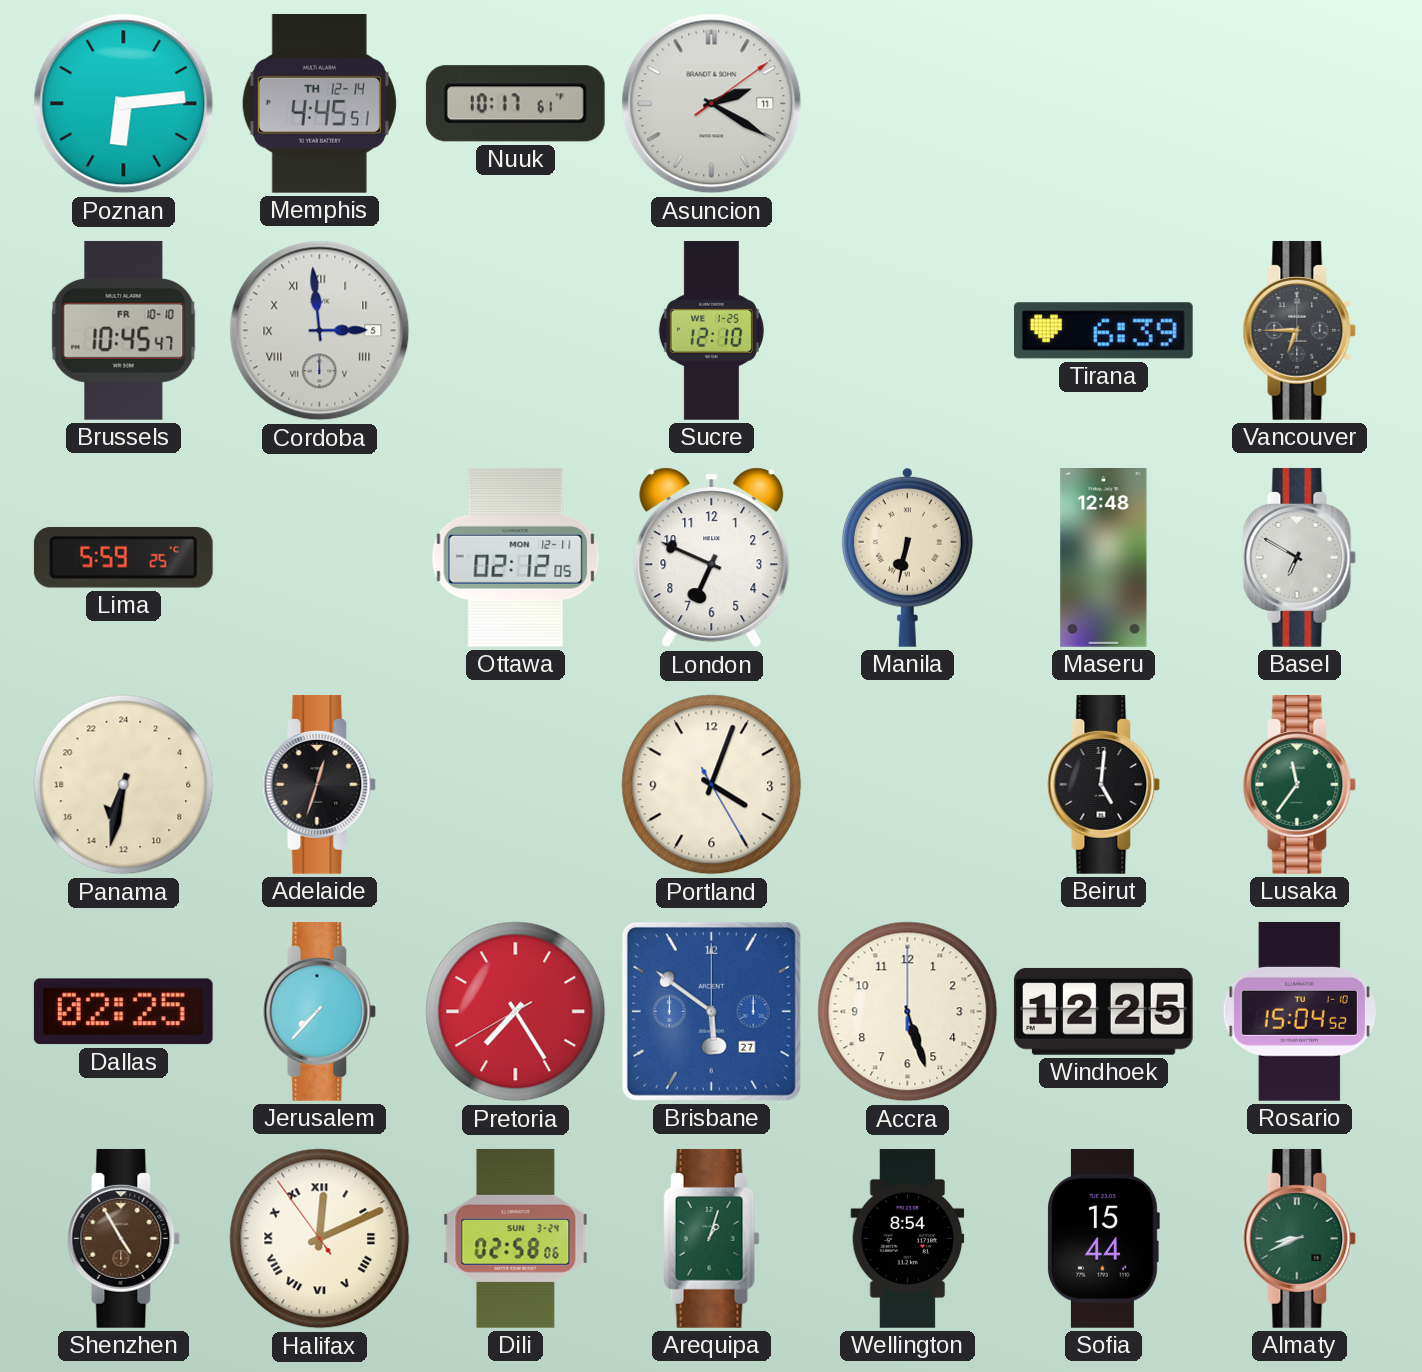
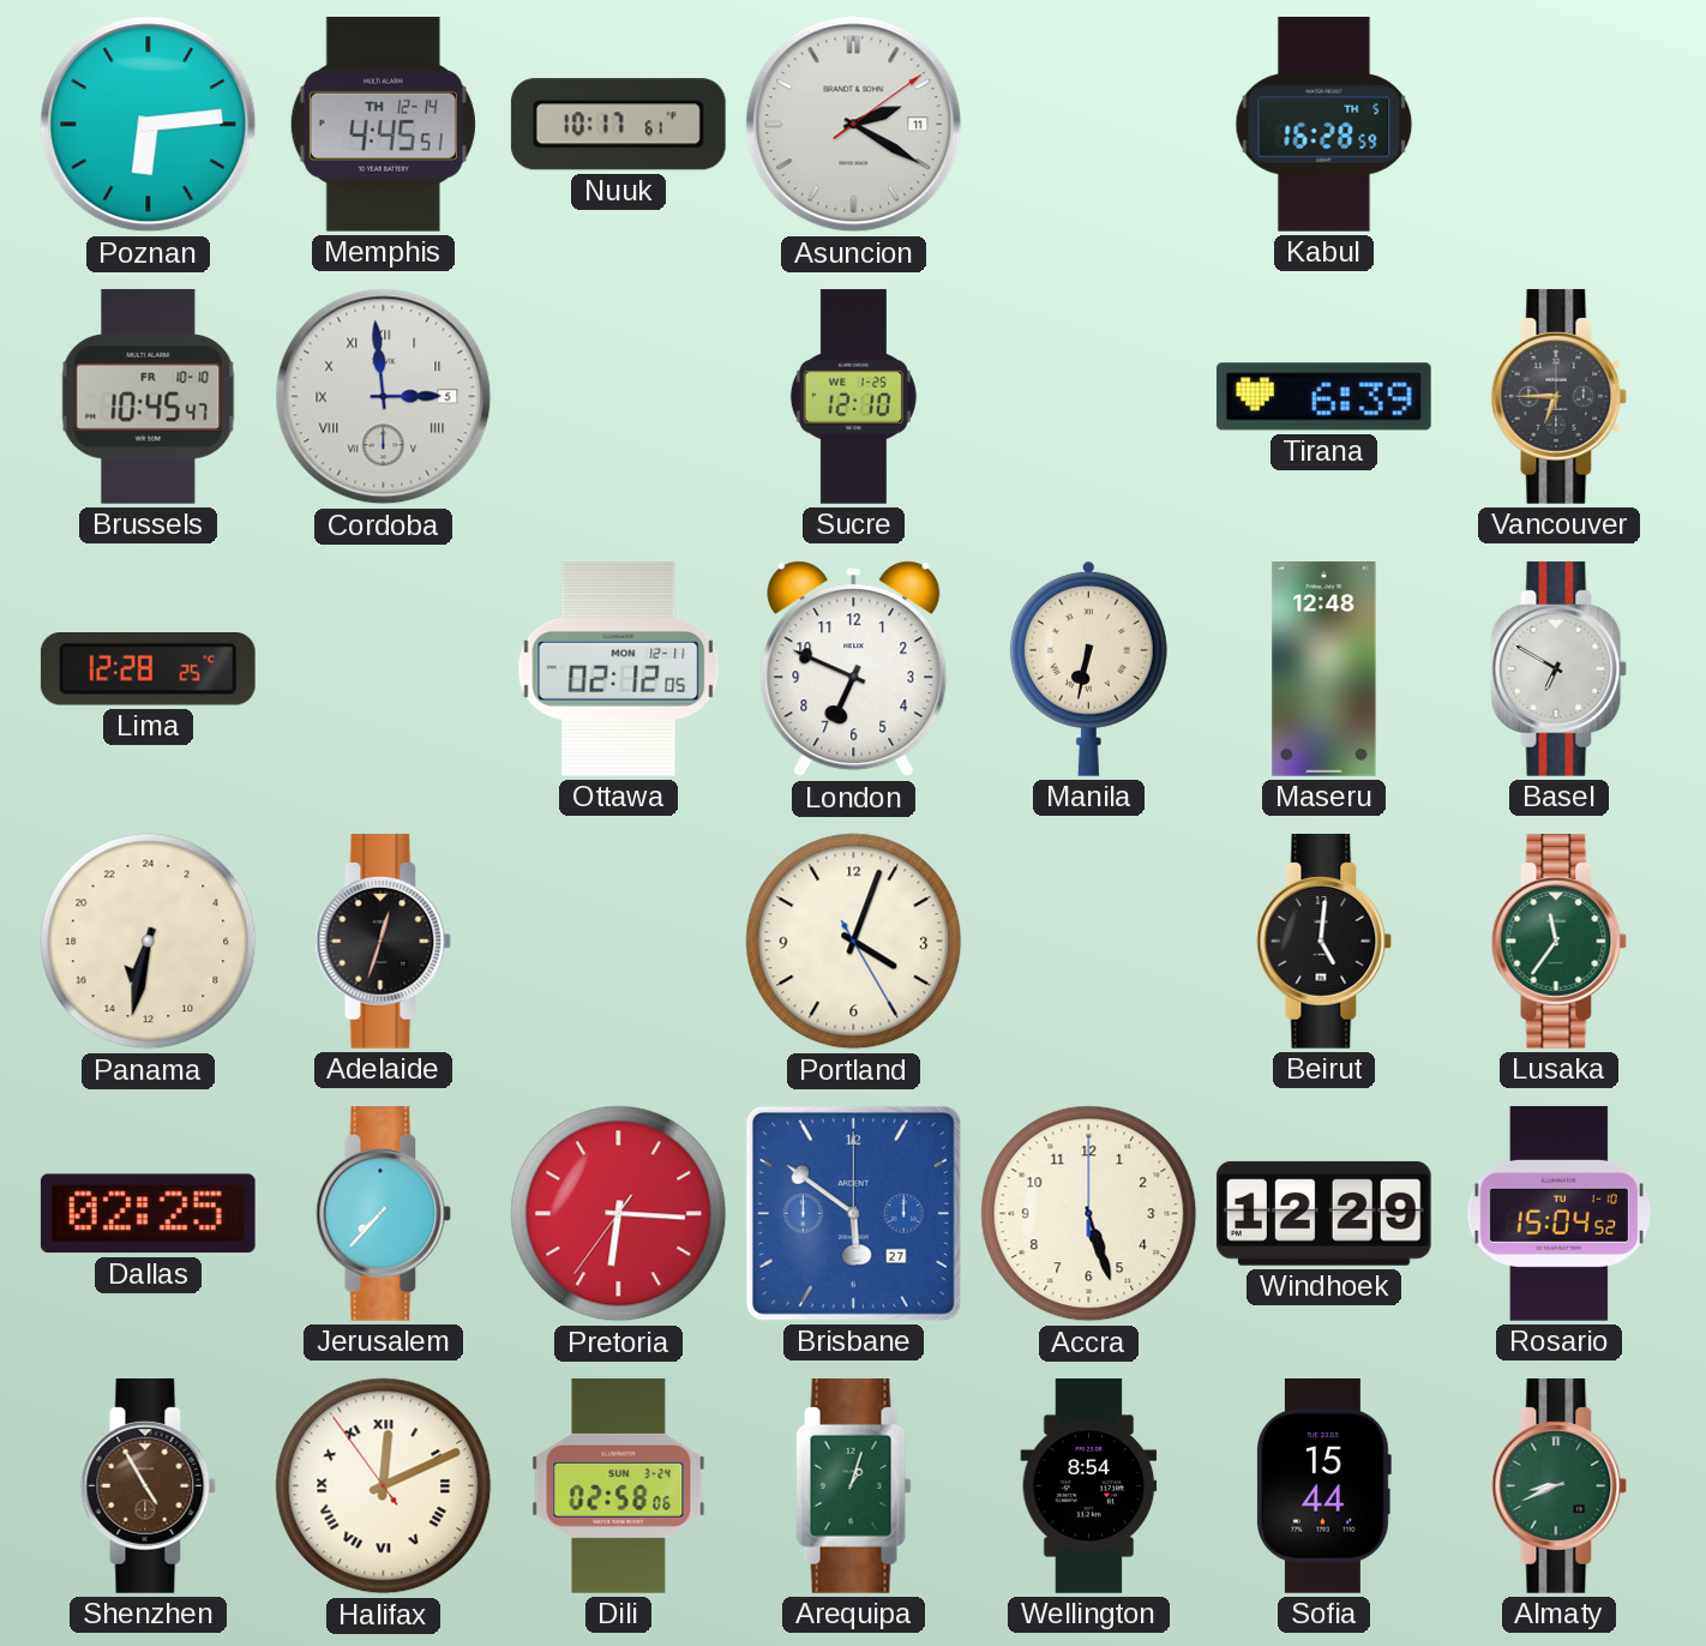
Kabul: none -> 16:28 (1324, 124)
Lima: 5:59 -> 12:28 (148, 669)
Pretoria: 7:24 -> 6:15 (619, 1214)
Windhoek: 12:25 -> 12:29 (1323, 1213)
